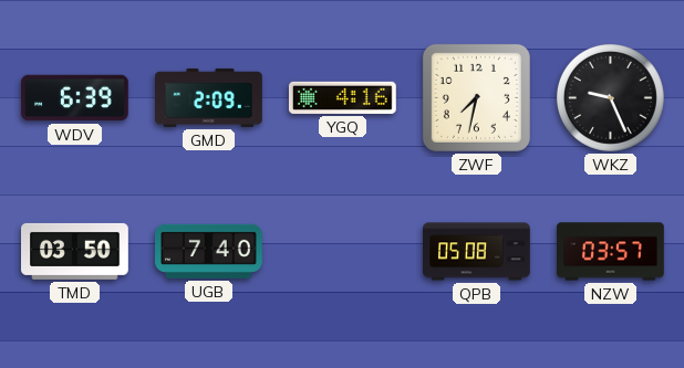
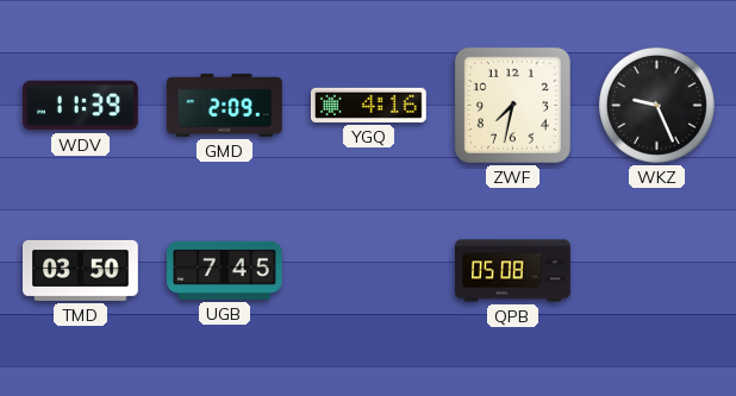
WDV: 6:39 -> 11:39 (81, 106)
UGB: 7:40 -> 7:45 (225, 270)
NZW: 03:57 -> none (611, 252)
